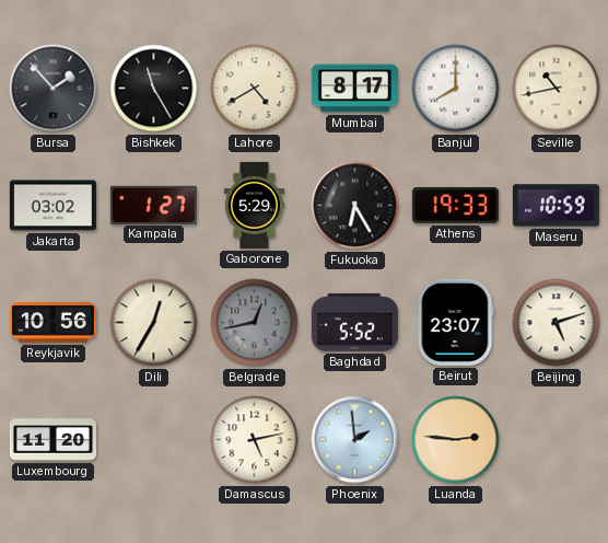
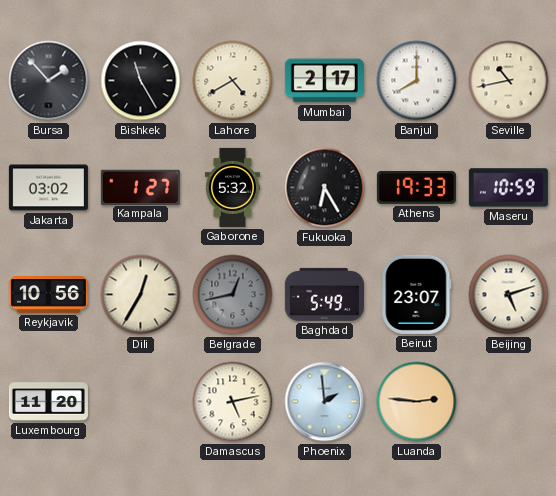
Mumbai: 8:17 -> 2:17 (324, 81)
Gaborone: 5:29 -> 5:32 (232, 187)
Baghdad: 5:52 -> 5:49 (324, 294)
